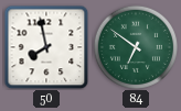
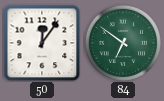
50: 7:58 -> 12:06 (42, 43)
